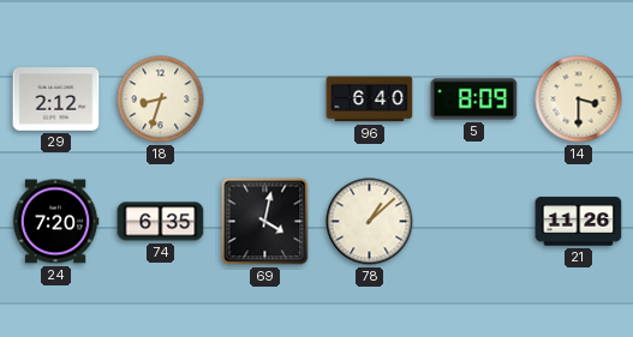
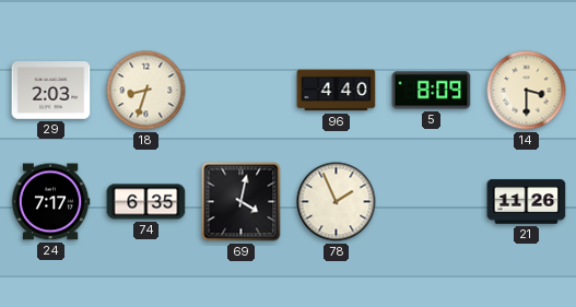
29: 2:12 -> 2:03 (51, 91)
96: 6:40 -> 4:40 (337, 91)
24: 7:20 -> 7:17 (50, 202)
78: 1:08 -> 1:56 (337, 202)
